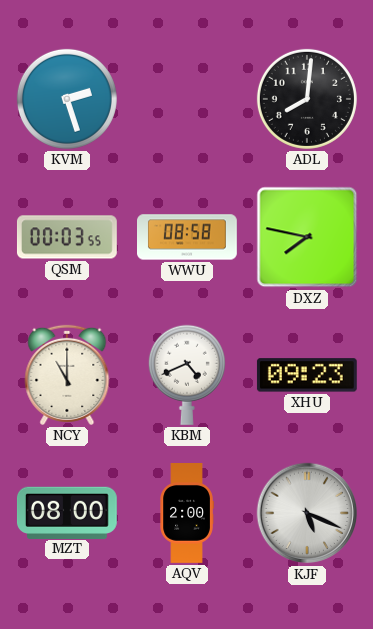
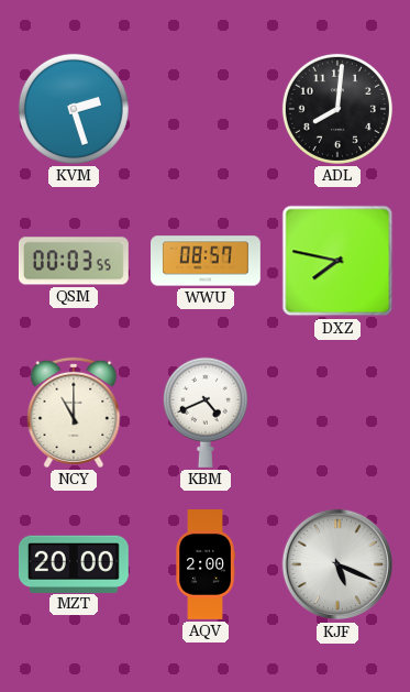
WWU: 08:58 -> 08:57 (207, 261)
XHU: 09:23 -> none (307, 375)
MZT: 08:00 -> 20:00 (74, 563)
